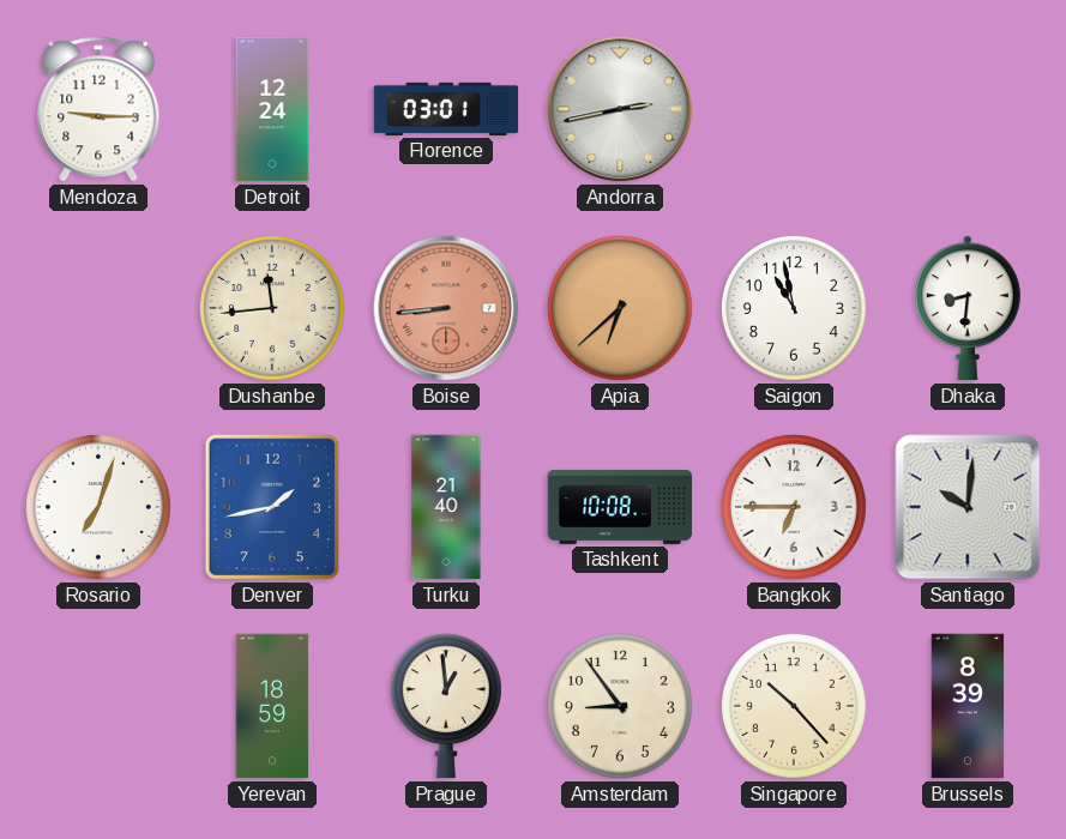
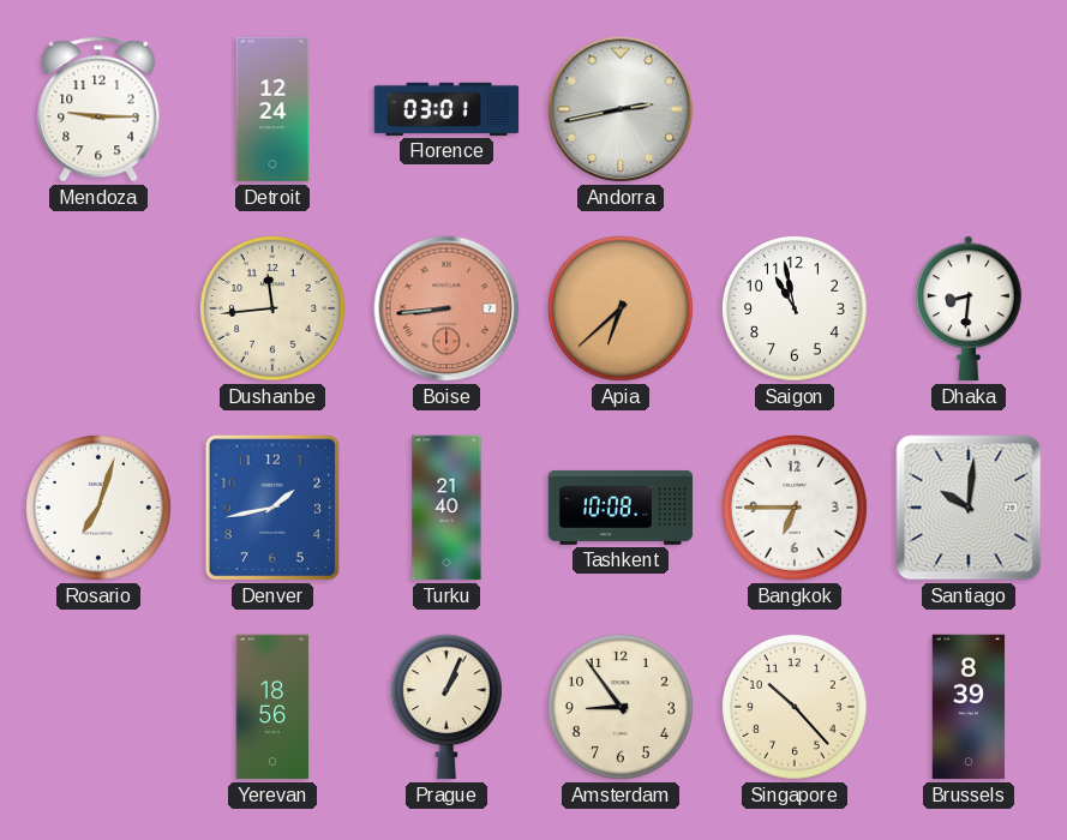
Yerevan: 18:59 -> 18:56 (272, 707)
Prague: 12:59 -> 1:04 (446, 707)
